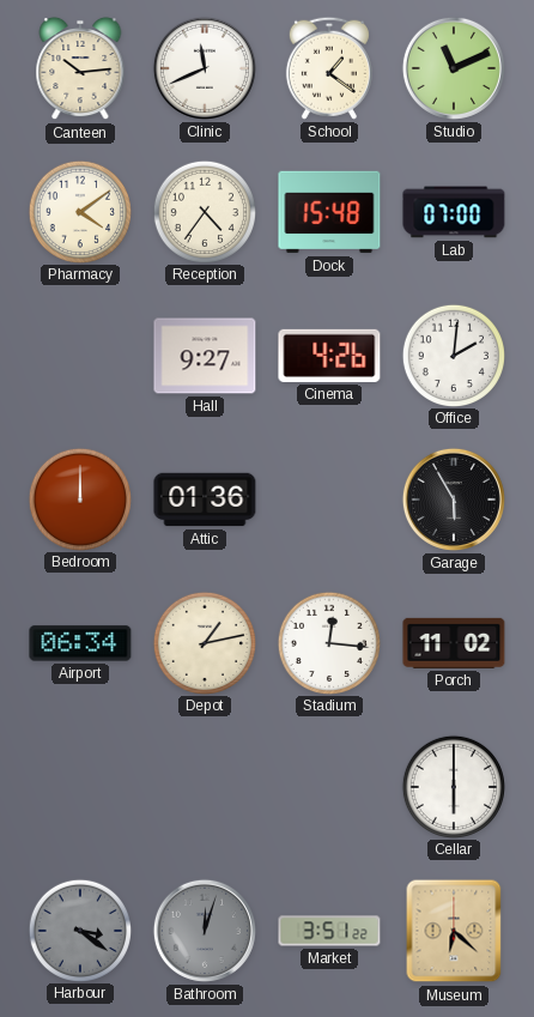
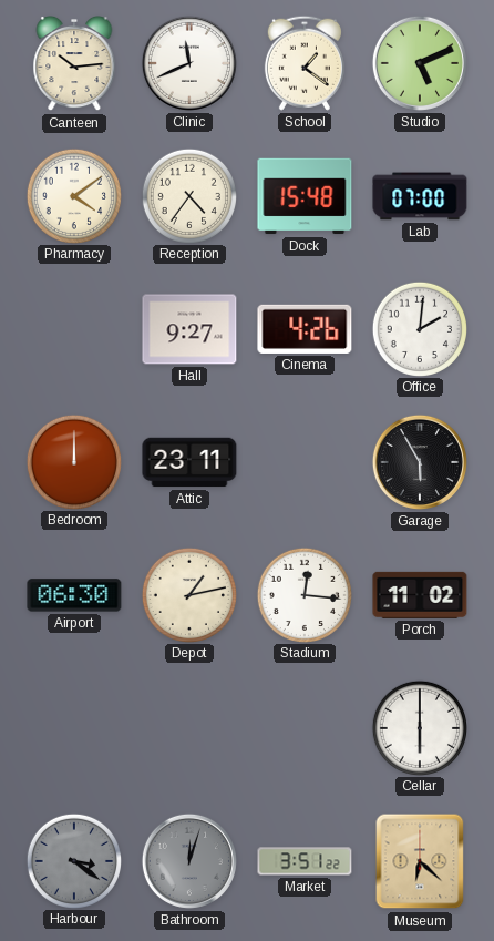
Studio: 11:11 -> 5:11 (420, 63)
Attic: 01:36 -> 23:11 (189, 462)
Airport: 06:34 -> 06:30 (74, 595)
